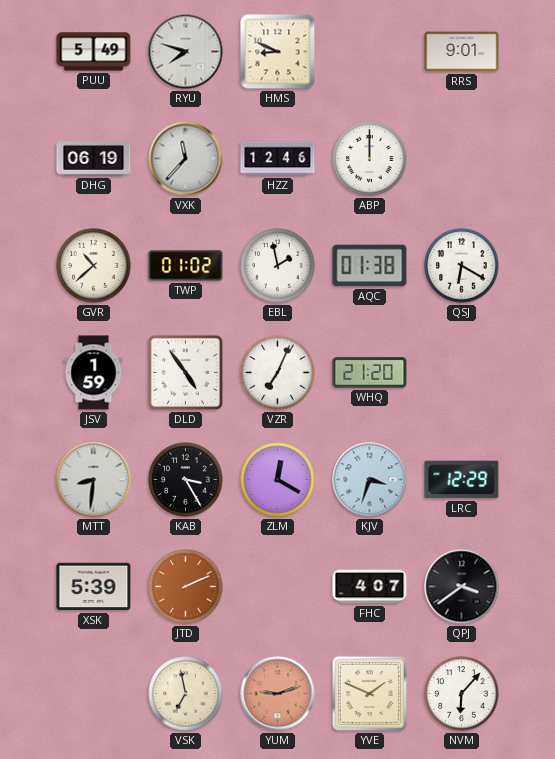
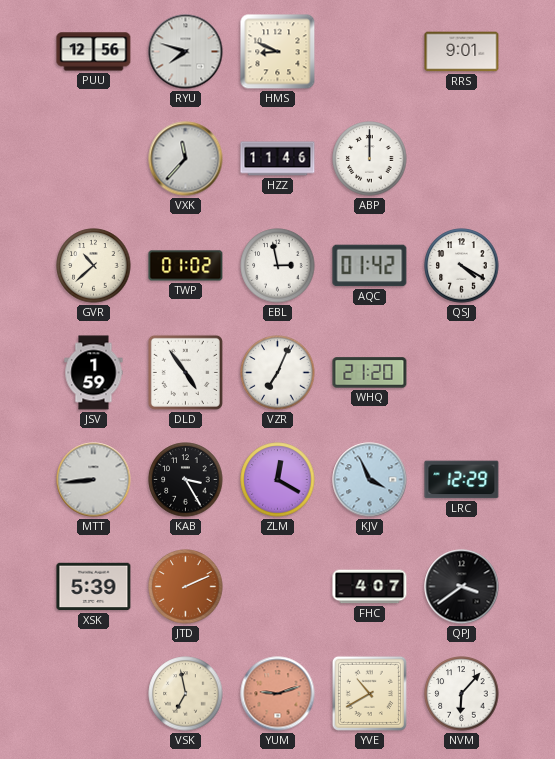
PUU: 5:49 -> 12:56 (94, 52)
DHG: 06:19 -> none (94, 159)
HZZ: 12:46 -> 11:46 (278, 159)
EBL: 1:58 -> 2:58 (278, 266)
AQC: 01:38 -> 01:42 (370, 266)
QSJ: 6:20 -> 4:20 (462, 266)
MTT: 8:31 -> 8:44 (94, 480)
KJV: 3:33 -> 3:56 (370, 480)
YVE: 1:49 -> 10:40 (369, 693)
